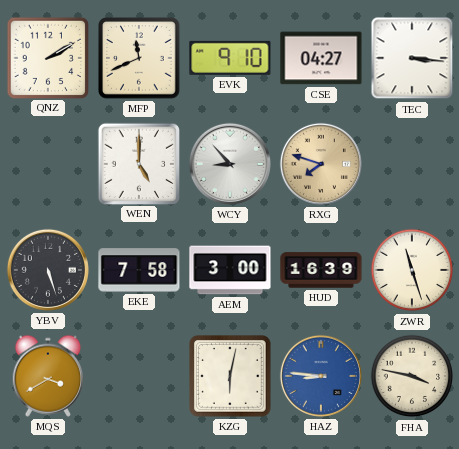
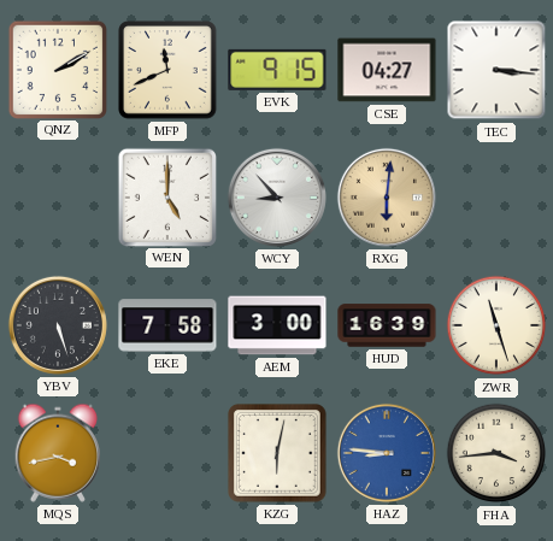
EVK: 9:10 -> 9:15 (277, 70)
RXG: 7:48 -> 6:01 (387, 198)
MQS: 3:40 -> 3:43 (57, 453)
FHA: 3:47 -> 3:44 (496, 453)
